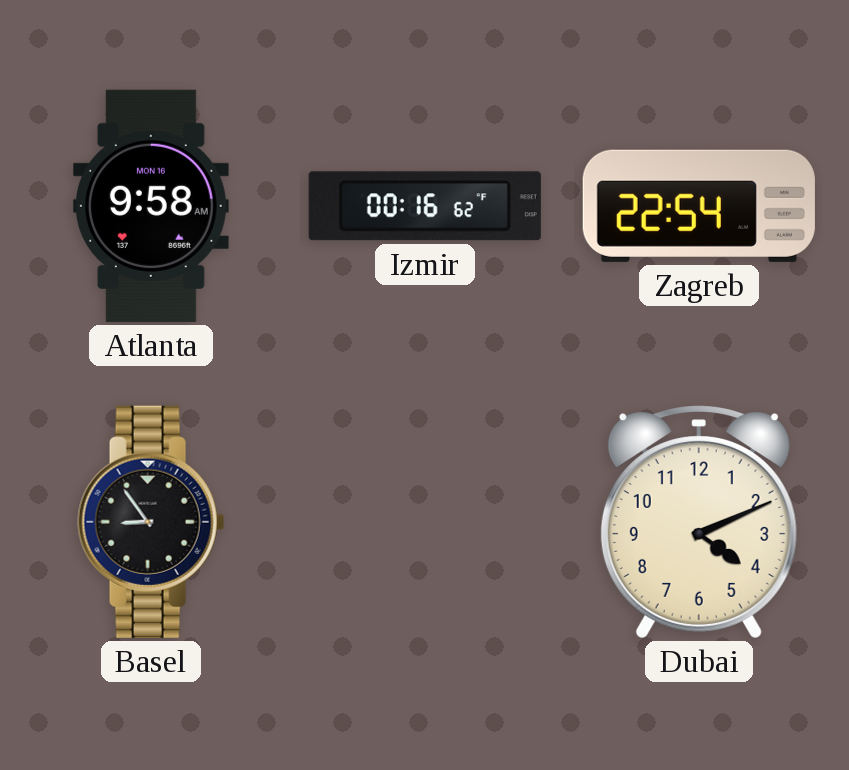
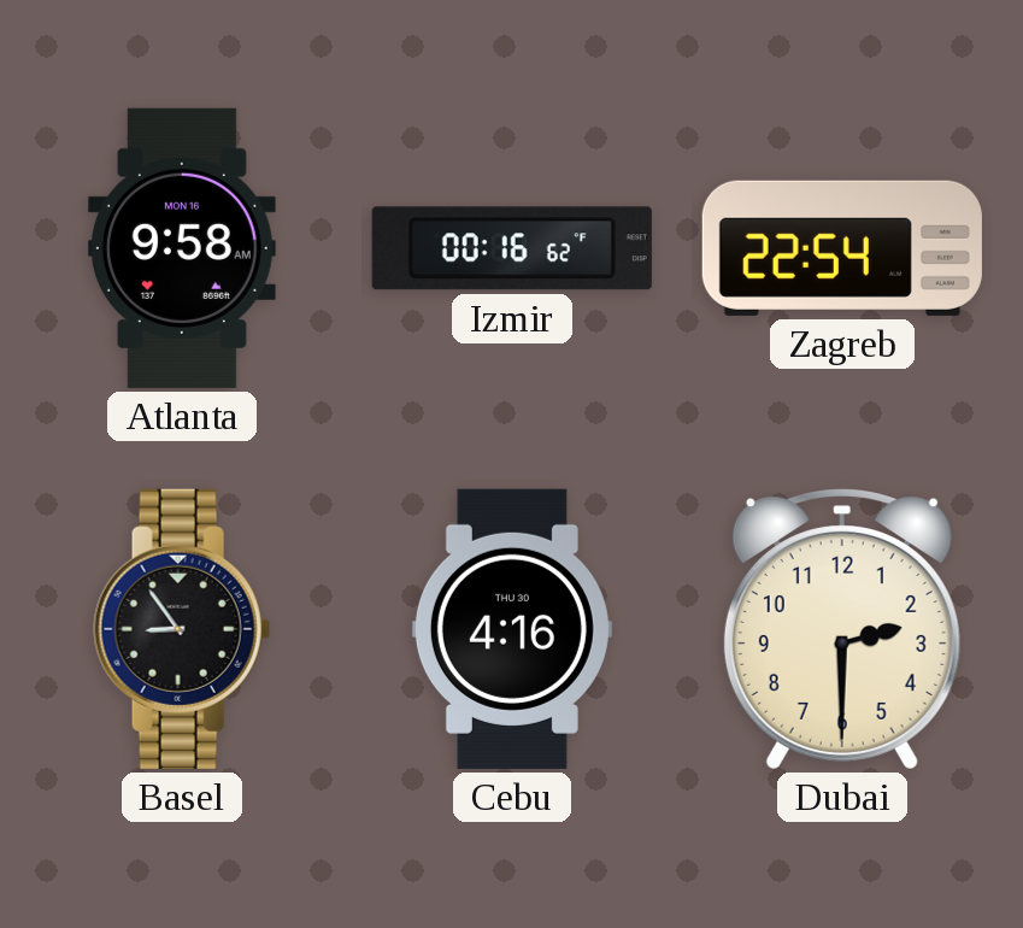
Cebu: none -> 4:16 (512, 629)
Dubai: 4:11 -> 2:30 (842, 629)
